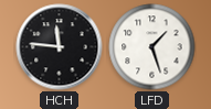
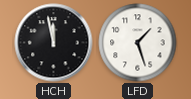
HCH: 11:46 -> 11:58 (54, 43)
